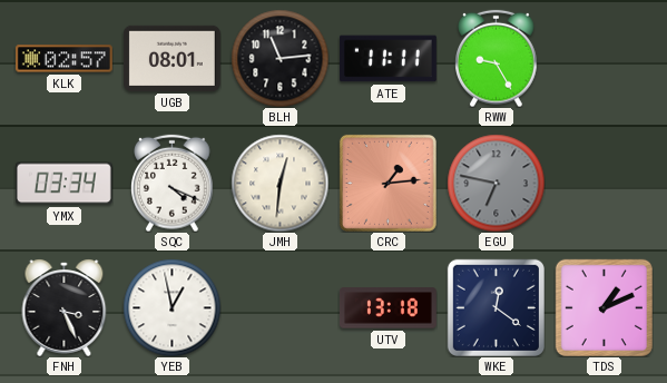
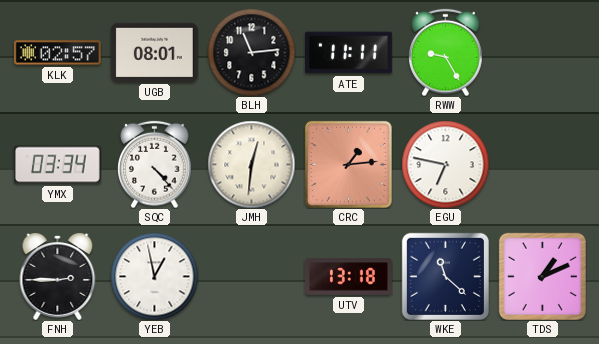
SQC: 4:19 -> 4:23 (155, 164)
EGU dial: grey -> white (445, 164)
FNH: 3:26 -> 2:45 (58, 276)
WKE: 12:21 -> 11:22 (445, 276)
